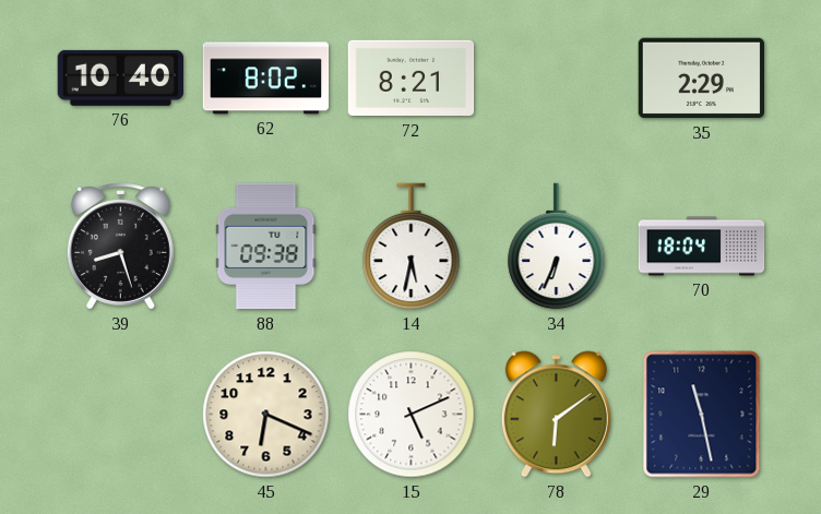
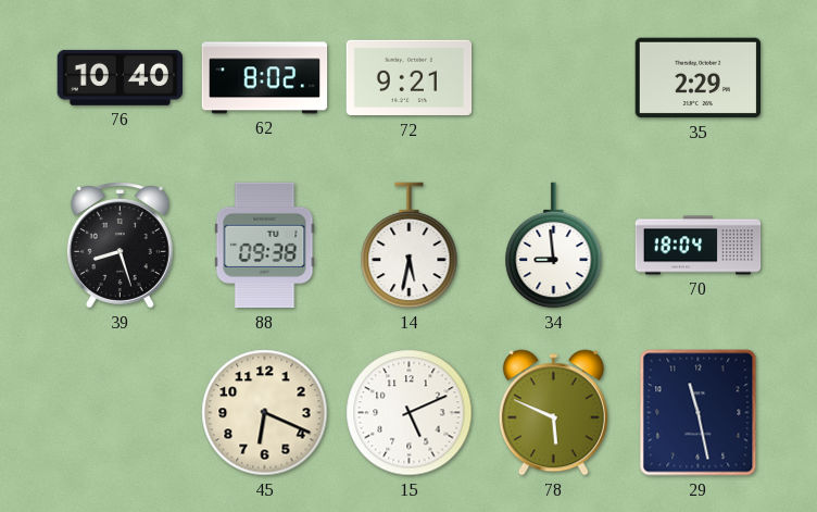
72: 8:21 -> 9:21 (410, 78)
34: 6:34 -> 8:59 (554, 246)
78: 6:09 -> 5:49 (553, 413)
